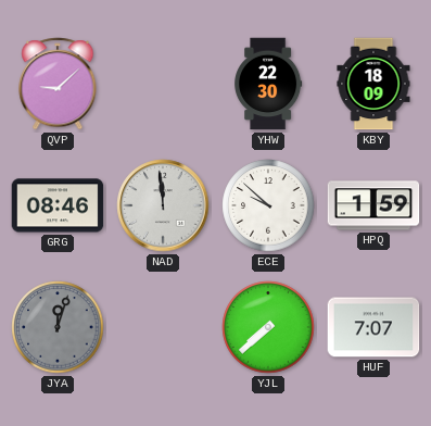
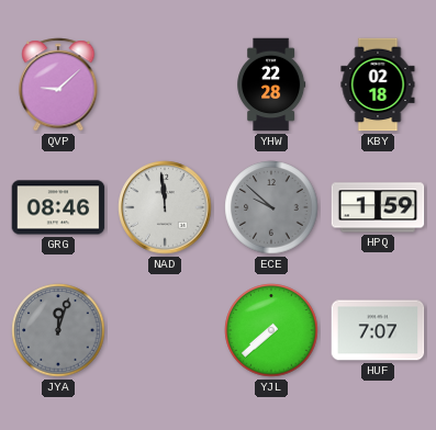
YHW: 22:30 -> 22:28 (271, 84)
KBY: 18:09 -> 02:18 (378, 84)
ECE dial: white -> grey (271, 207)
